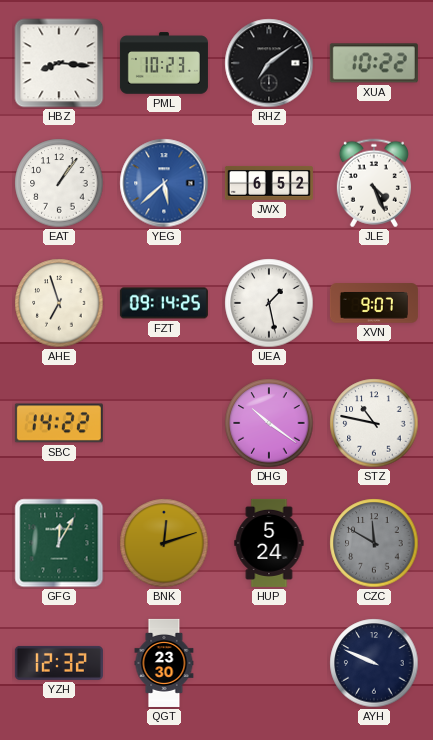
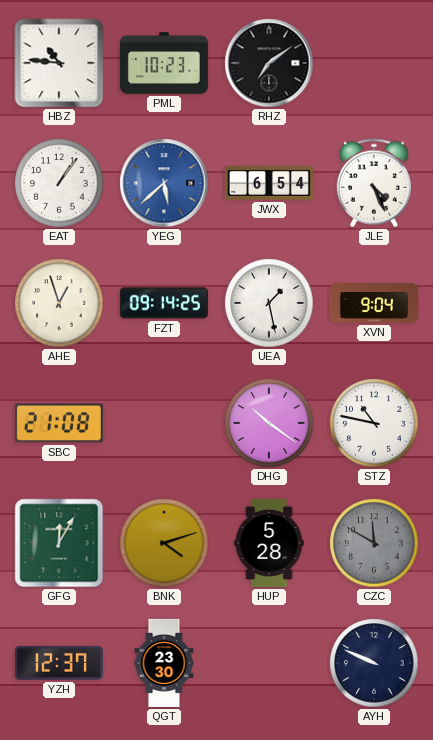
HBZ: 8:16 -> 10:46 (59, 63)
XUA: 10:22 -> none (374, 63)
JWX: 6:52 -> 6:54 (269, 184)
AHE: 6:57 -> 12:57 (59, 303)
XVN: 9:07 -> 9:04 (374, 303)
SBC: 14:22 -> 21:08 (59, 423)
BNK: 12:12 -> 4:12 (164, 543)
HUP: 5:24 -> 5:28 (269, 543)
YZH: 12:32 -> 12:37 (59, 663)
